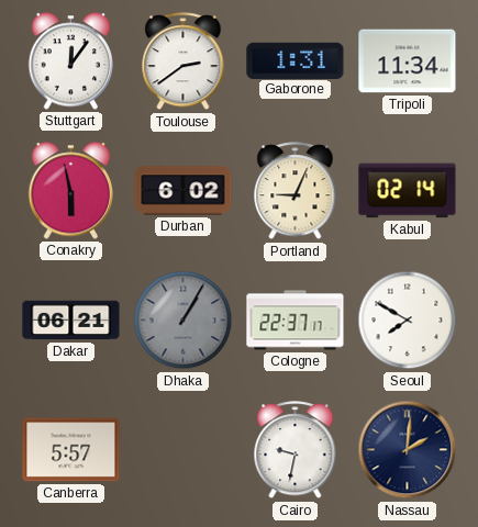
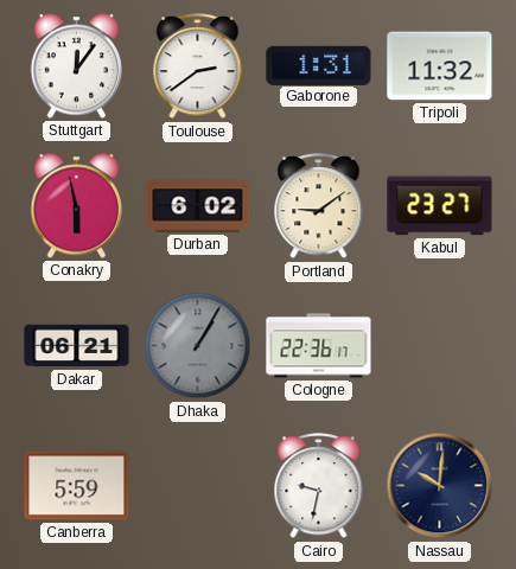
Tripoli: 11:34 -> 11:32 (440, 66)
Portland: 9:04 -> 9:09 (319, 206)
Kabul: 02:14 -> 23:27 (440, 206)
Cologne: 22:37 -> 22:36 (319, 346)
Seoul: 7:50 -> none (408, 321)
Canberra: 5:57 -> 5:59 (77, 486)
Nassau: 2:01 -> 10:01 (440, 486)
